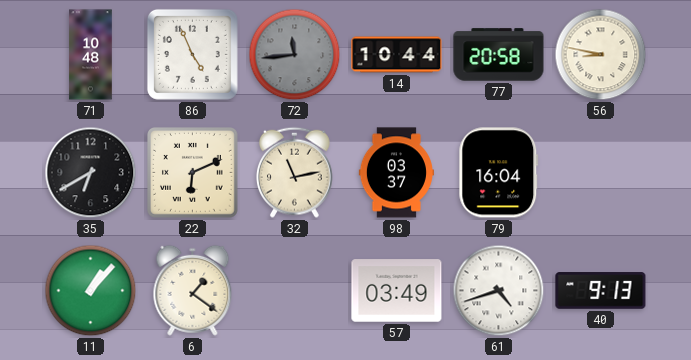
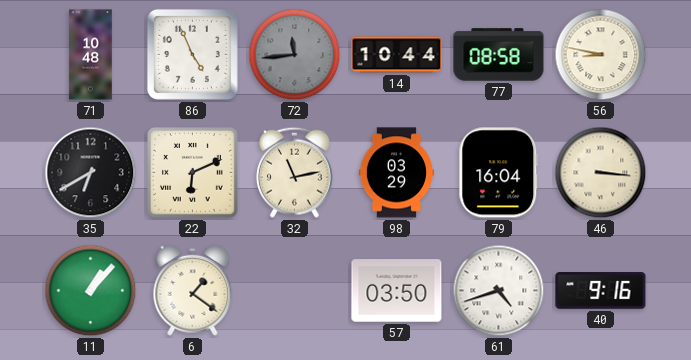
77: 20:58 -> 08:58 (499, 55)
98: 03:37 -> 03:29 (396, 173)
46: none -> 3:16 (601, 173)
57: 03:49 -> 03:50 (397, 291)
40: 9:13 -> 9:16 (601, 291)
